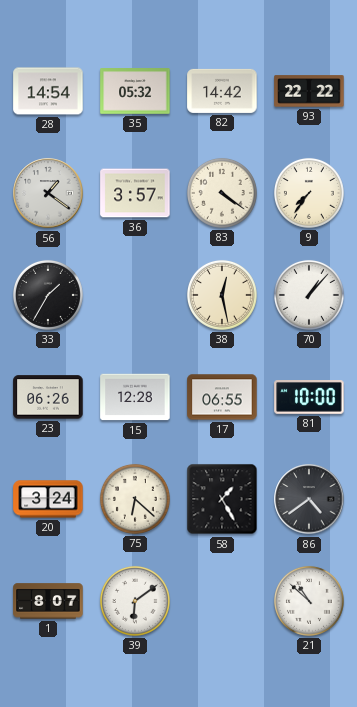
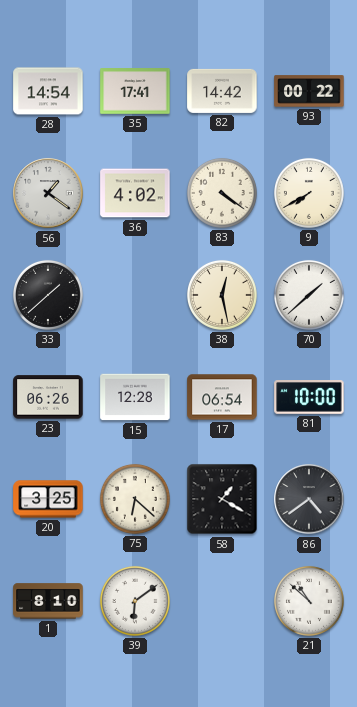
35: 05:32 -> 17:41 (135, 91)
93: 22:22 -> 00:22 (309, 91)
36: 3:57 -> 4:02 (135, 193)
9: 7:36 -> 7:40 (309, 193)
33: 1:35 -> 1:38 (48, 295)
70: 1:07 -> 1:38 (309, 295)
17: 06:55 -> 06:54 (222, 397)
20: 3:24 -> 3:25 (48, 499)
58: 1:25 -> 1:20 (222, 499)
1: 8:07 -> 8:10 (48, 601)
